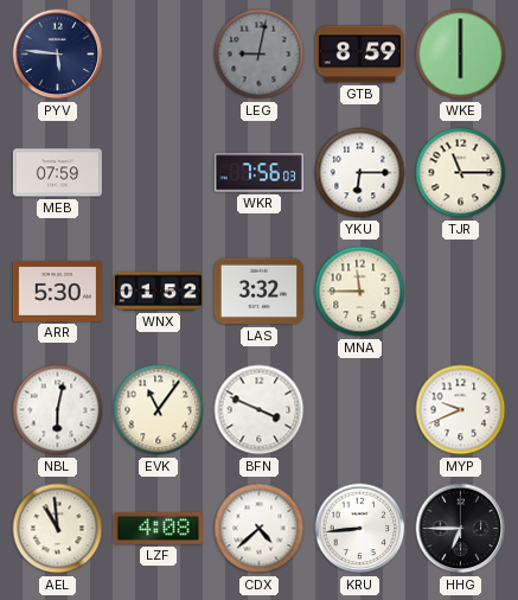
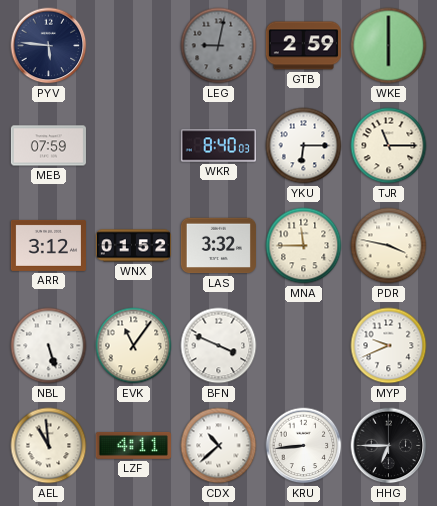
GTB: 8:59 -> 2:59 (303, 46)
WKR: 7:56 -> 8:40 (218, 146)
ARR: 5:30 -> 3:12 (48, 245)
PDR: none -> 3:47 (389, 246)
NBL: 6:02 -> 5:27 (49, 346)
LZF: 4:08 -> 4:11 (133, 445)
CDX: 4:38 -> 10:38 (219, 446)
